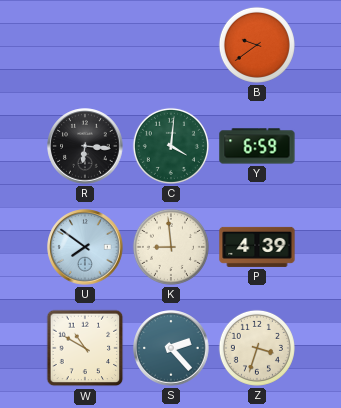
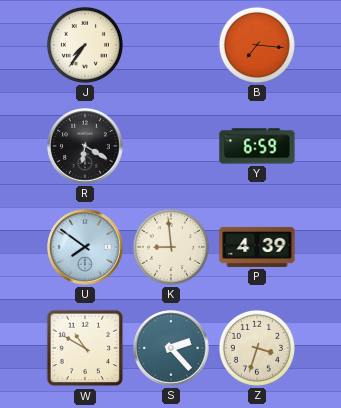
J: none -> 7:36 (85, 45)
B: 9:39 -> 7:16 (257, 45)
R: 6:16 -> 6:20 (85, 146)
C: 4:01 -> none (171, 146)
